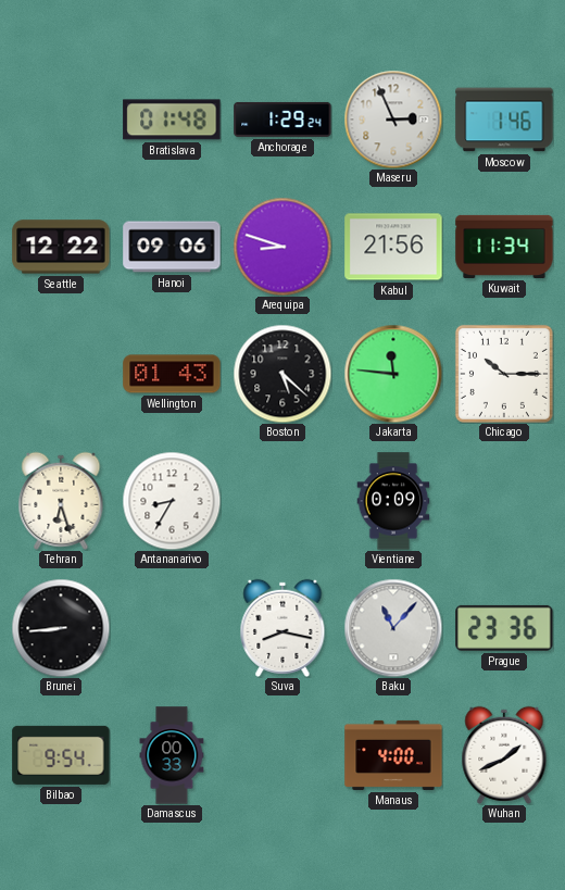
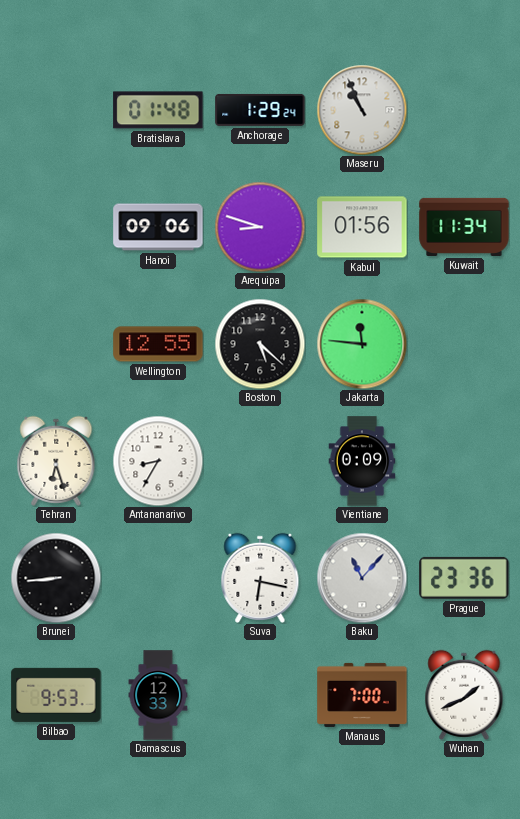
Maseru: 2:56 -> 10:56 (362, 110)
Moscow: 1:46 -> none (504, 120)
Seattle: 12:22 -> none (61, 247)
Kabul: 21:56 -> 01:56 (362, 227)
Wellington: 01:43 -> 12:55 (158, 344)
Chicago: 10:15 -> none (504, 374)
Suva: 8:17 -> 6:17 (260, 578)
Bilbao: 9:54 -> 9:53 (56, 695)
Damascus: 00:33 -> 12:33 (158, 695)
Manaus: 4:00 -> 7:00 (362, 695)
